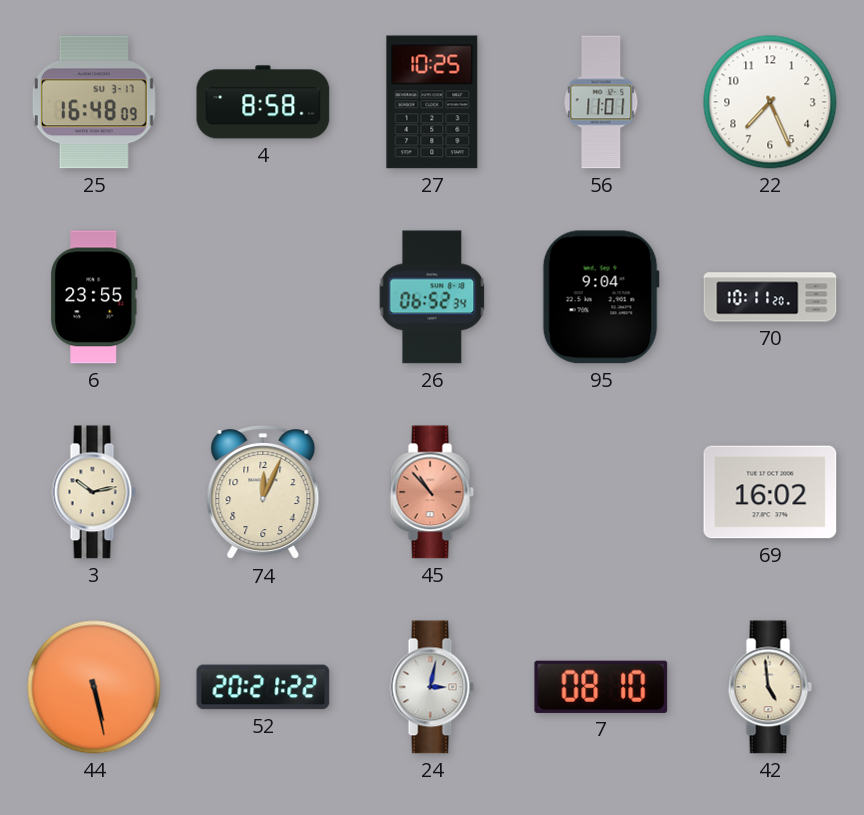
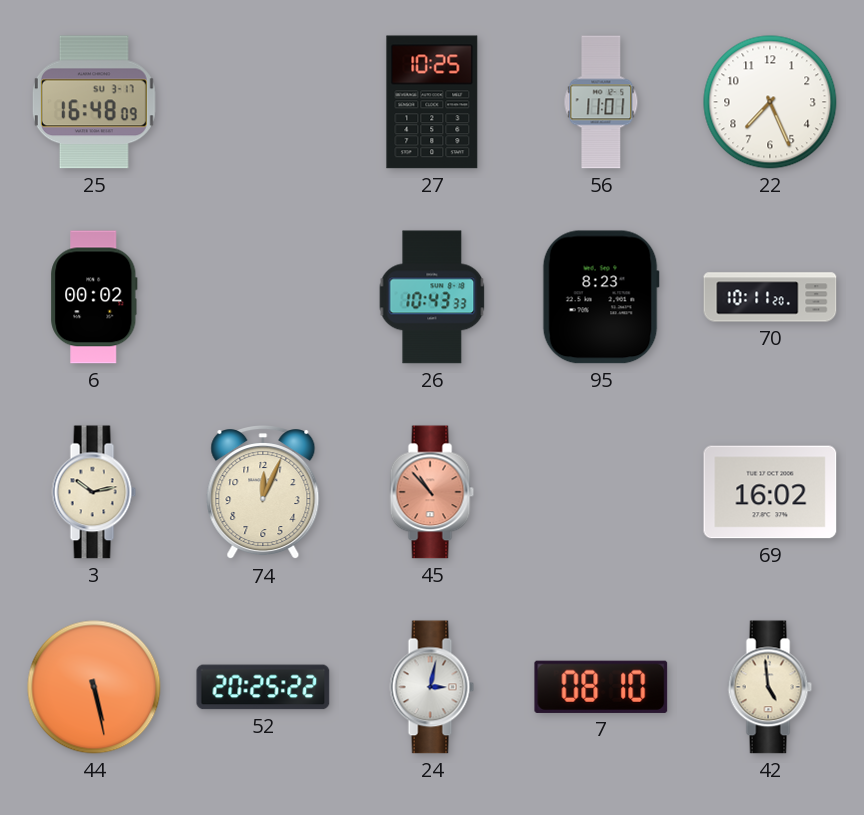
4: 8:58 -> none (263, 102)
6: 23:55 -> 00:02 (94, 297)
26: 06:52 -> 10:43 (432, 297)
95: 9:04 -> 8:23 (601, 297)
52: 20:21 -> 20:25 (263, 687)
